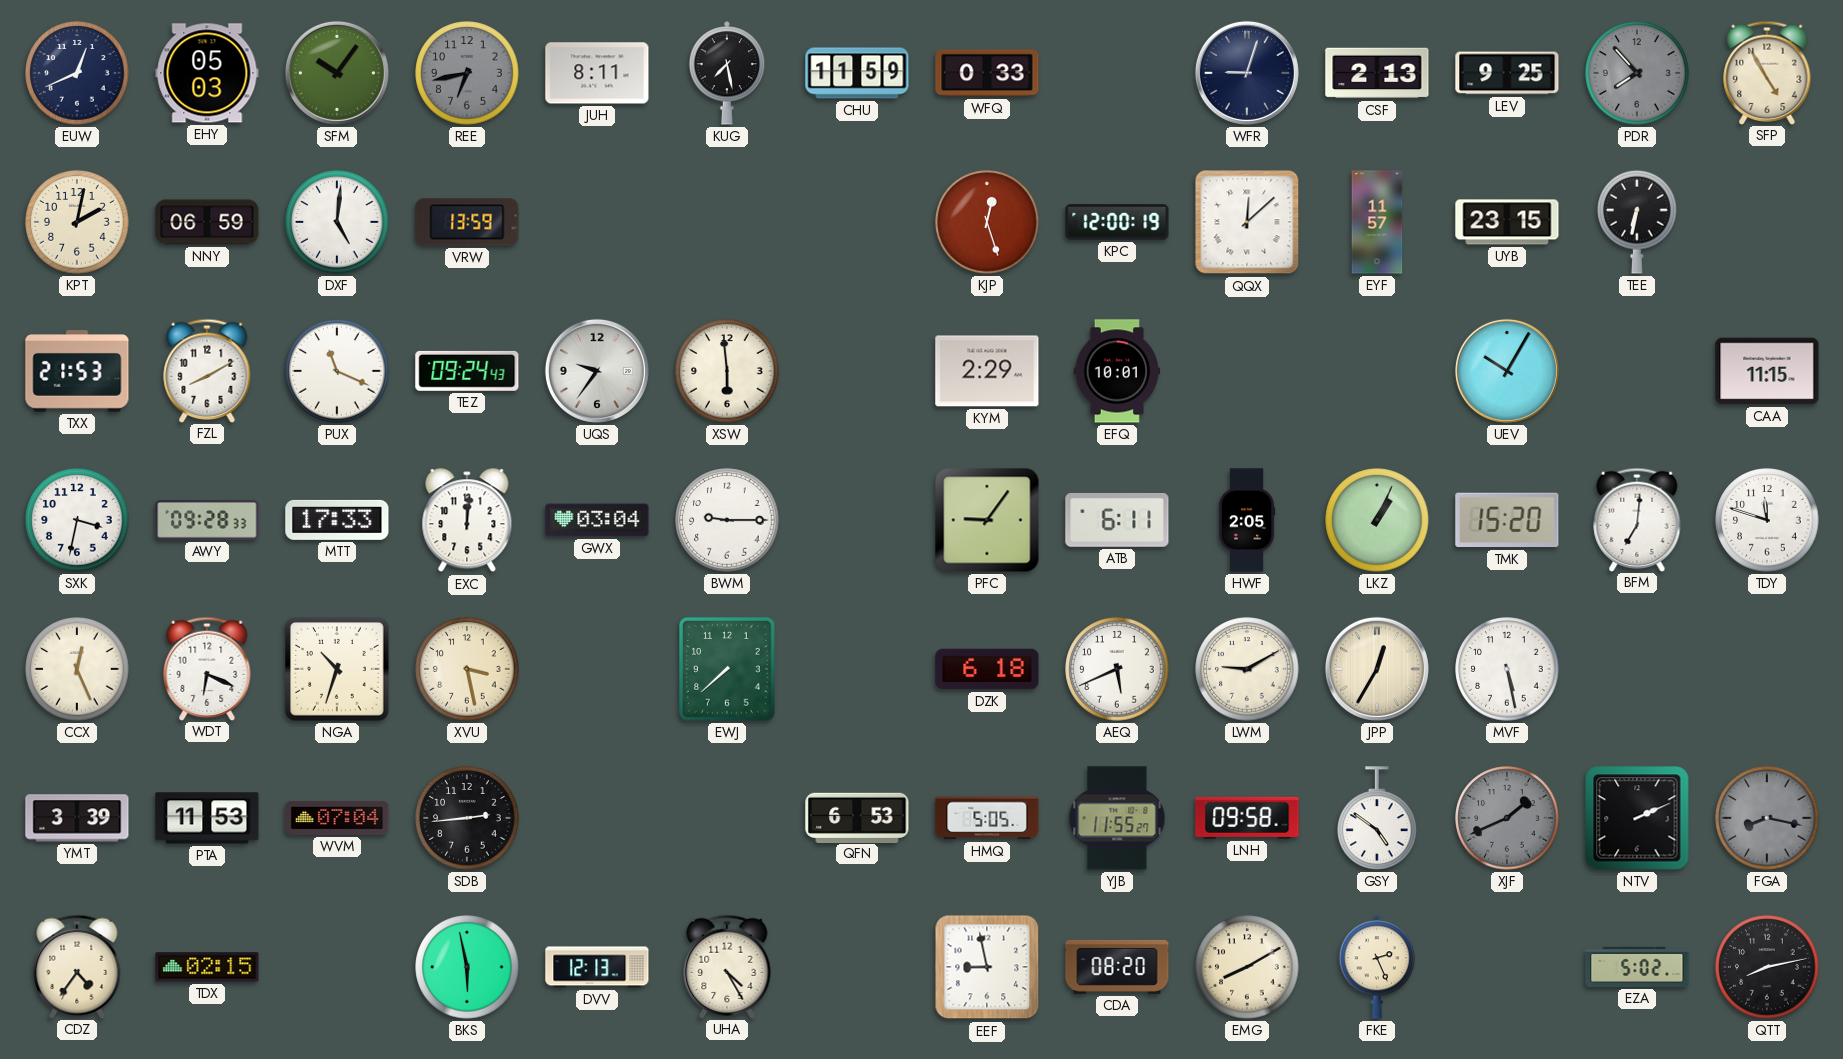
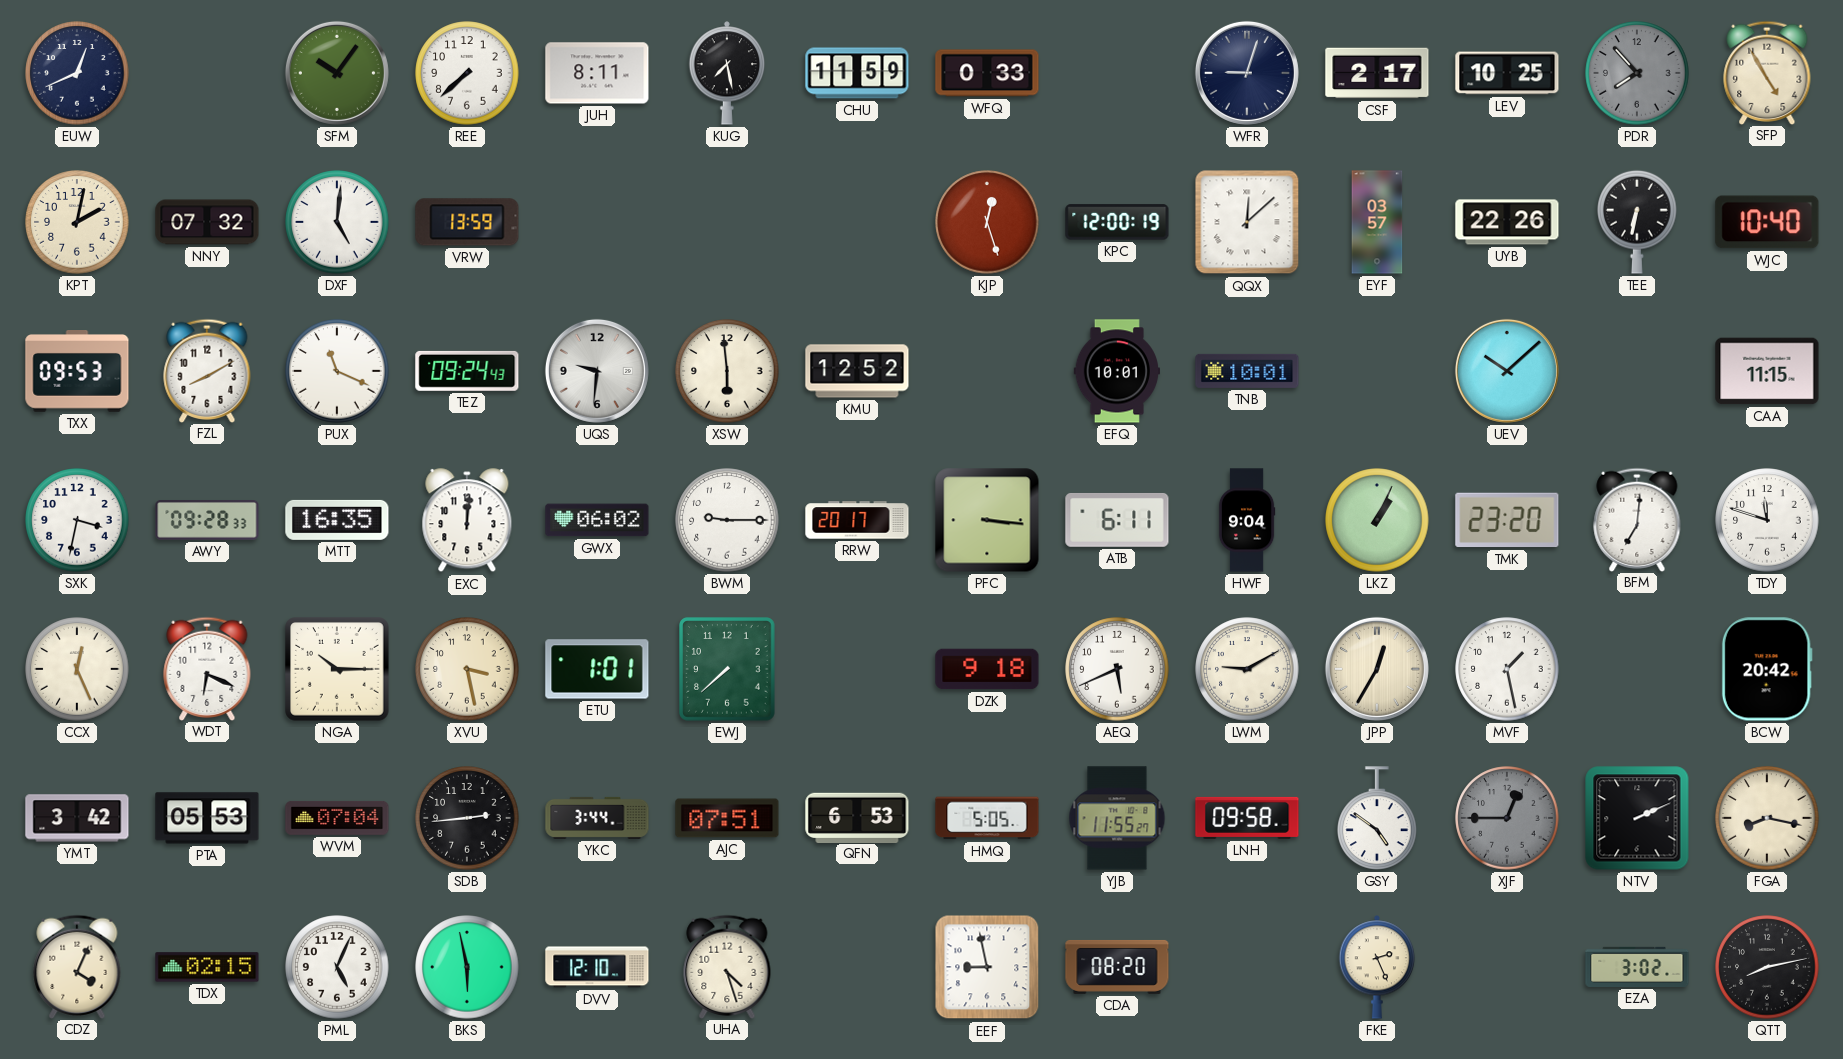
EHY: 05:03 -> none (207, 73)
REE: 6:43 -> 7:38 (467, 73)
REE dial: grey -> white (467, 73)
CSF: 2:13 -> 2:17 (1377, 73)
LEV: 9:25 -> 10:25 (1507, 73)
NNY: 06:59 -> 07:32 (207, 222)
EYF: 11:57 -> 03:57 (1377, 222)
UYB: 23:15 -> 22:26 (1507, 222)
WJC: none -> 10:40 (1767, 222)
TXX: 21:53 -> 09:53 (77, 372)
UQS: 9:36 -> 9:31 (597, 371)
KMU: none -> 12:52 (857, 371)
KYM: 2:29 -> none (987, 371)
TNB: none -> 10:01 (1247, 371)
UEV: 10:05 -> 10:08 (1507, 371)
MTT: 17:33 -> 16:35 (337, 520)
GWX: 03:04 -> 06:02 (597, 520)
RRW: none -> 20:17 (857, 520)
PFC: 9:06 -> 3:16 (987, 520)
HWF: 2:05 -> 9:04 (1247, 520)
TMK: 15:20 -> 23:20 (1507, 520)
NGA: 10:33 -> 10:15 (338, 670)
ETU: none -> 1:01 (597, 669)
DZK: 6:18 -> 9:18 (987, 669)
MVF: 5:28 -> 1:28 (1507, 669)
BCW: none -> 20:42 (1767, 669)
YMT: 3:39 -> 3:42 (77, 818)
PTA: 11:53 -> 05:53 (207, 818)
YKC: none -> 3:44 (597, 818)
AJC: none -> 07:51 (727, 818)
XJF: 1:41 -> 12:45 (1507, 818)
FGA dial: grey -> cream (1767, 818)
CDZ: 4:36 -> 4:04 (77, 966)
PML: none -> 5:04 (337, 967)
DVV: 12:13 -> 12:10 (597, 967)
UHA: 4:25 -> 4:27 (727, 966)
EMG: 8:10 -> none (1247, 967)
EZA: 5:02 -> 3:02 (1637, 967)
